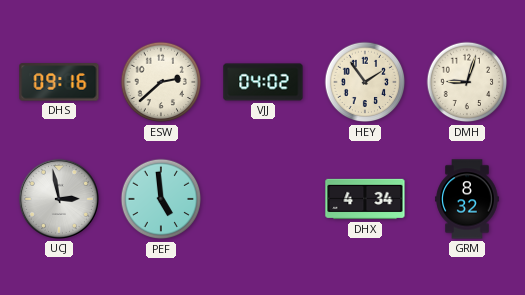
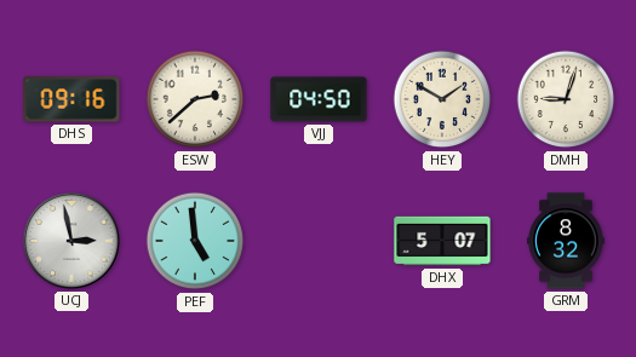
VJJ: 04:02 -> 04:50 (319, 99)
HEY: 1:54 -> 1:50 (442, 99)
DHX: 4:34 -> 5:07 (442, 241)
